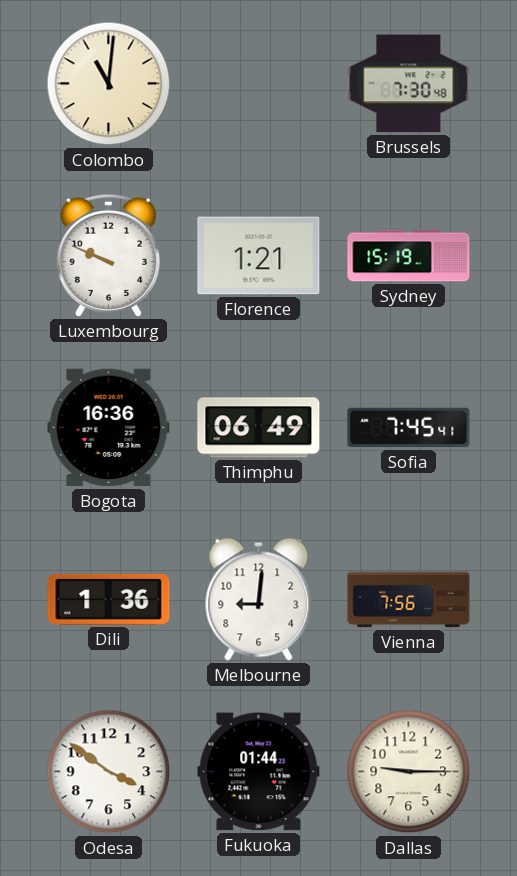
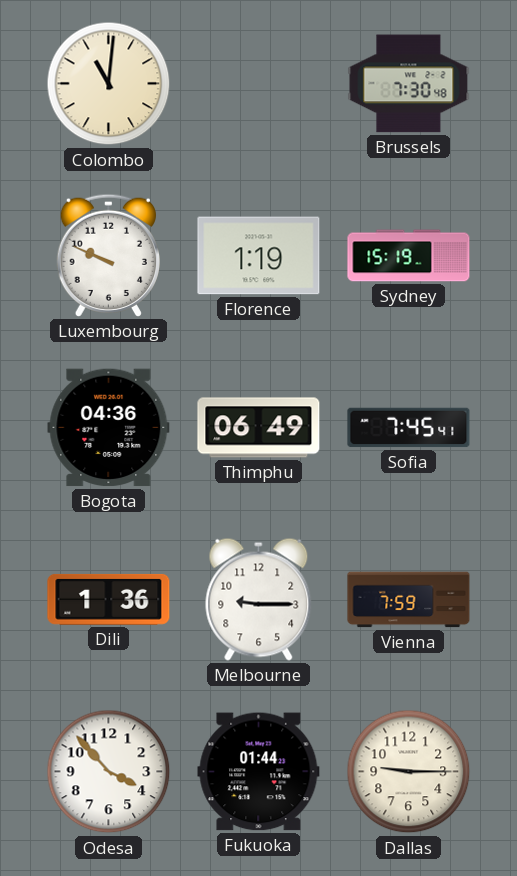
Florence: 1:21 -> 1:19 (259, 256)
Bogota: 16:36 -> 04:36 (109, 428)
Melbourne: 9:01 -> 9:15 (259, 599)
Vienna: 7:56 -> 7:59 (409, 600)
Odesa: 3:51 -> 3:53 (109, 772)
